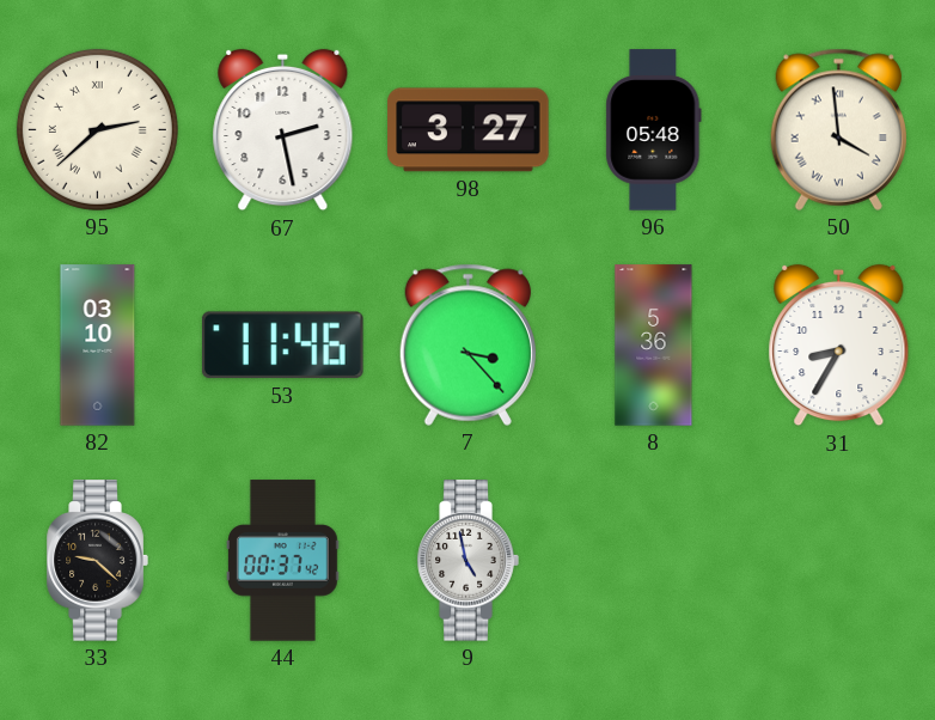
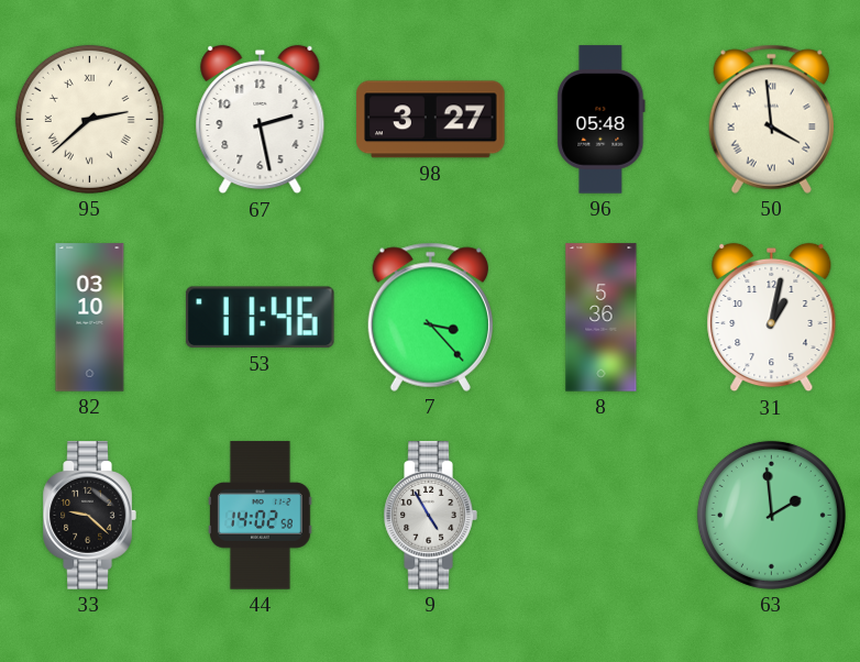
31: 8:35 -> 1:02 (772, 318)
44: 00:37 -> 14:02 (261, 516)
9: 4:58 -> 4:55 (430, 516)
63: none -> 1:59 (771, 515)
